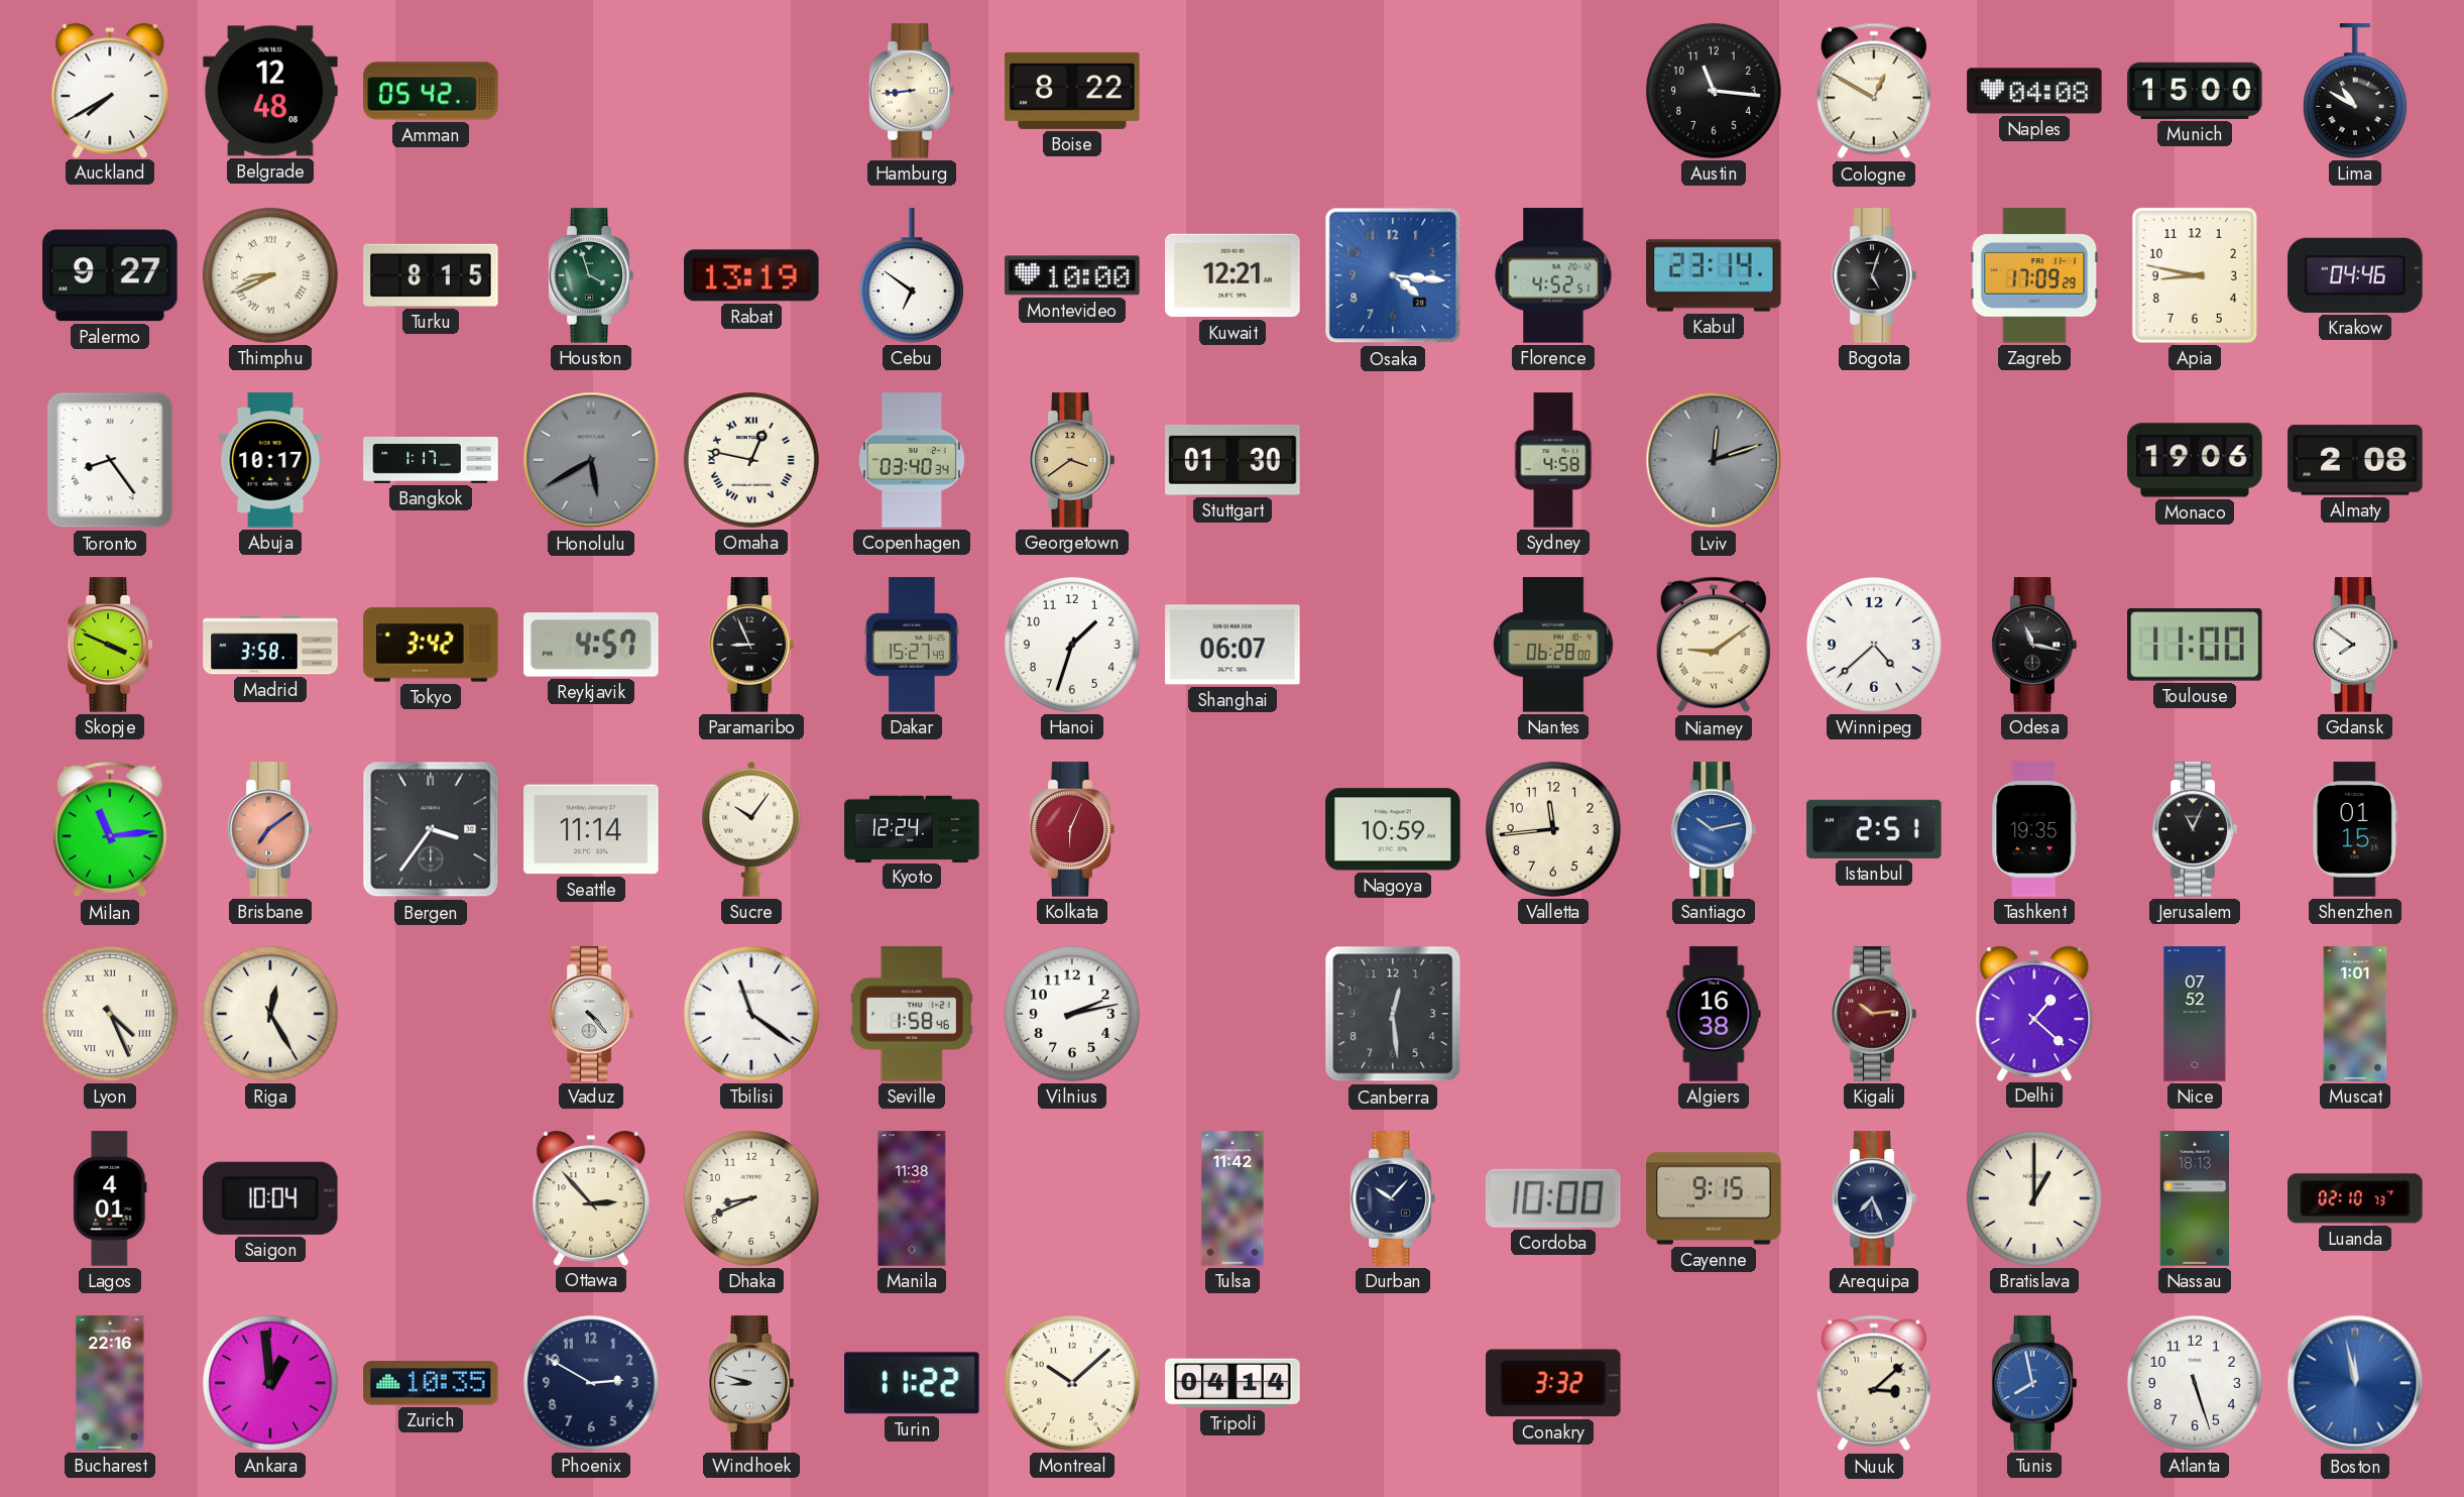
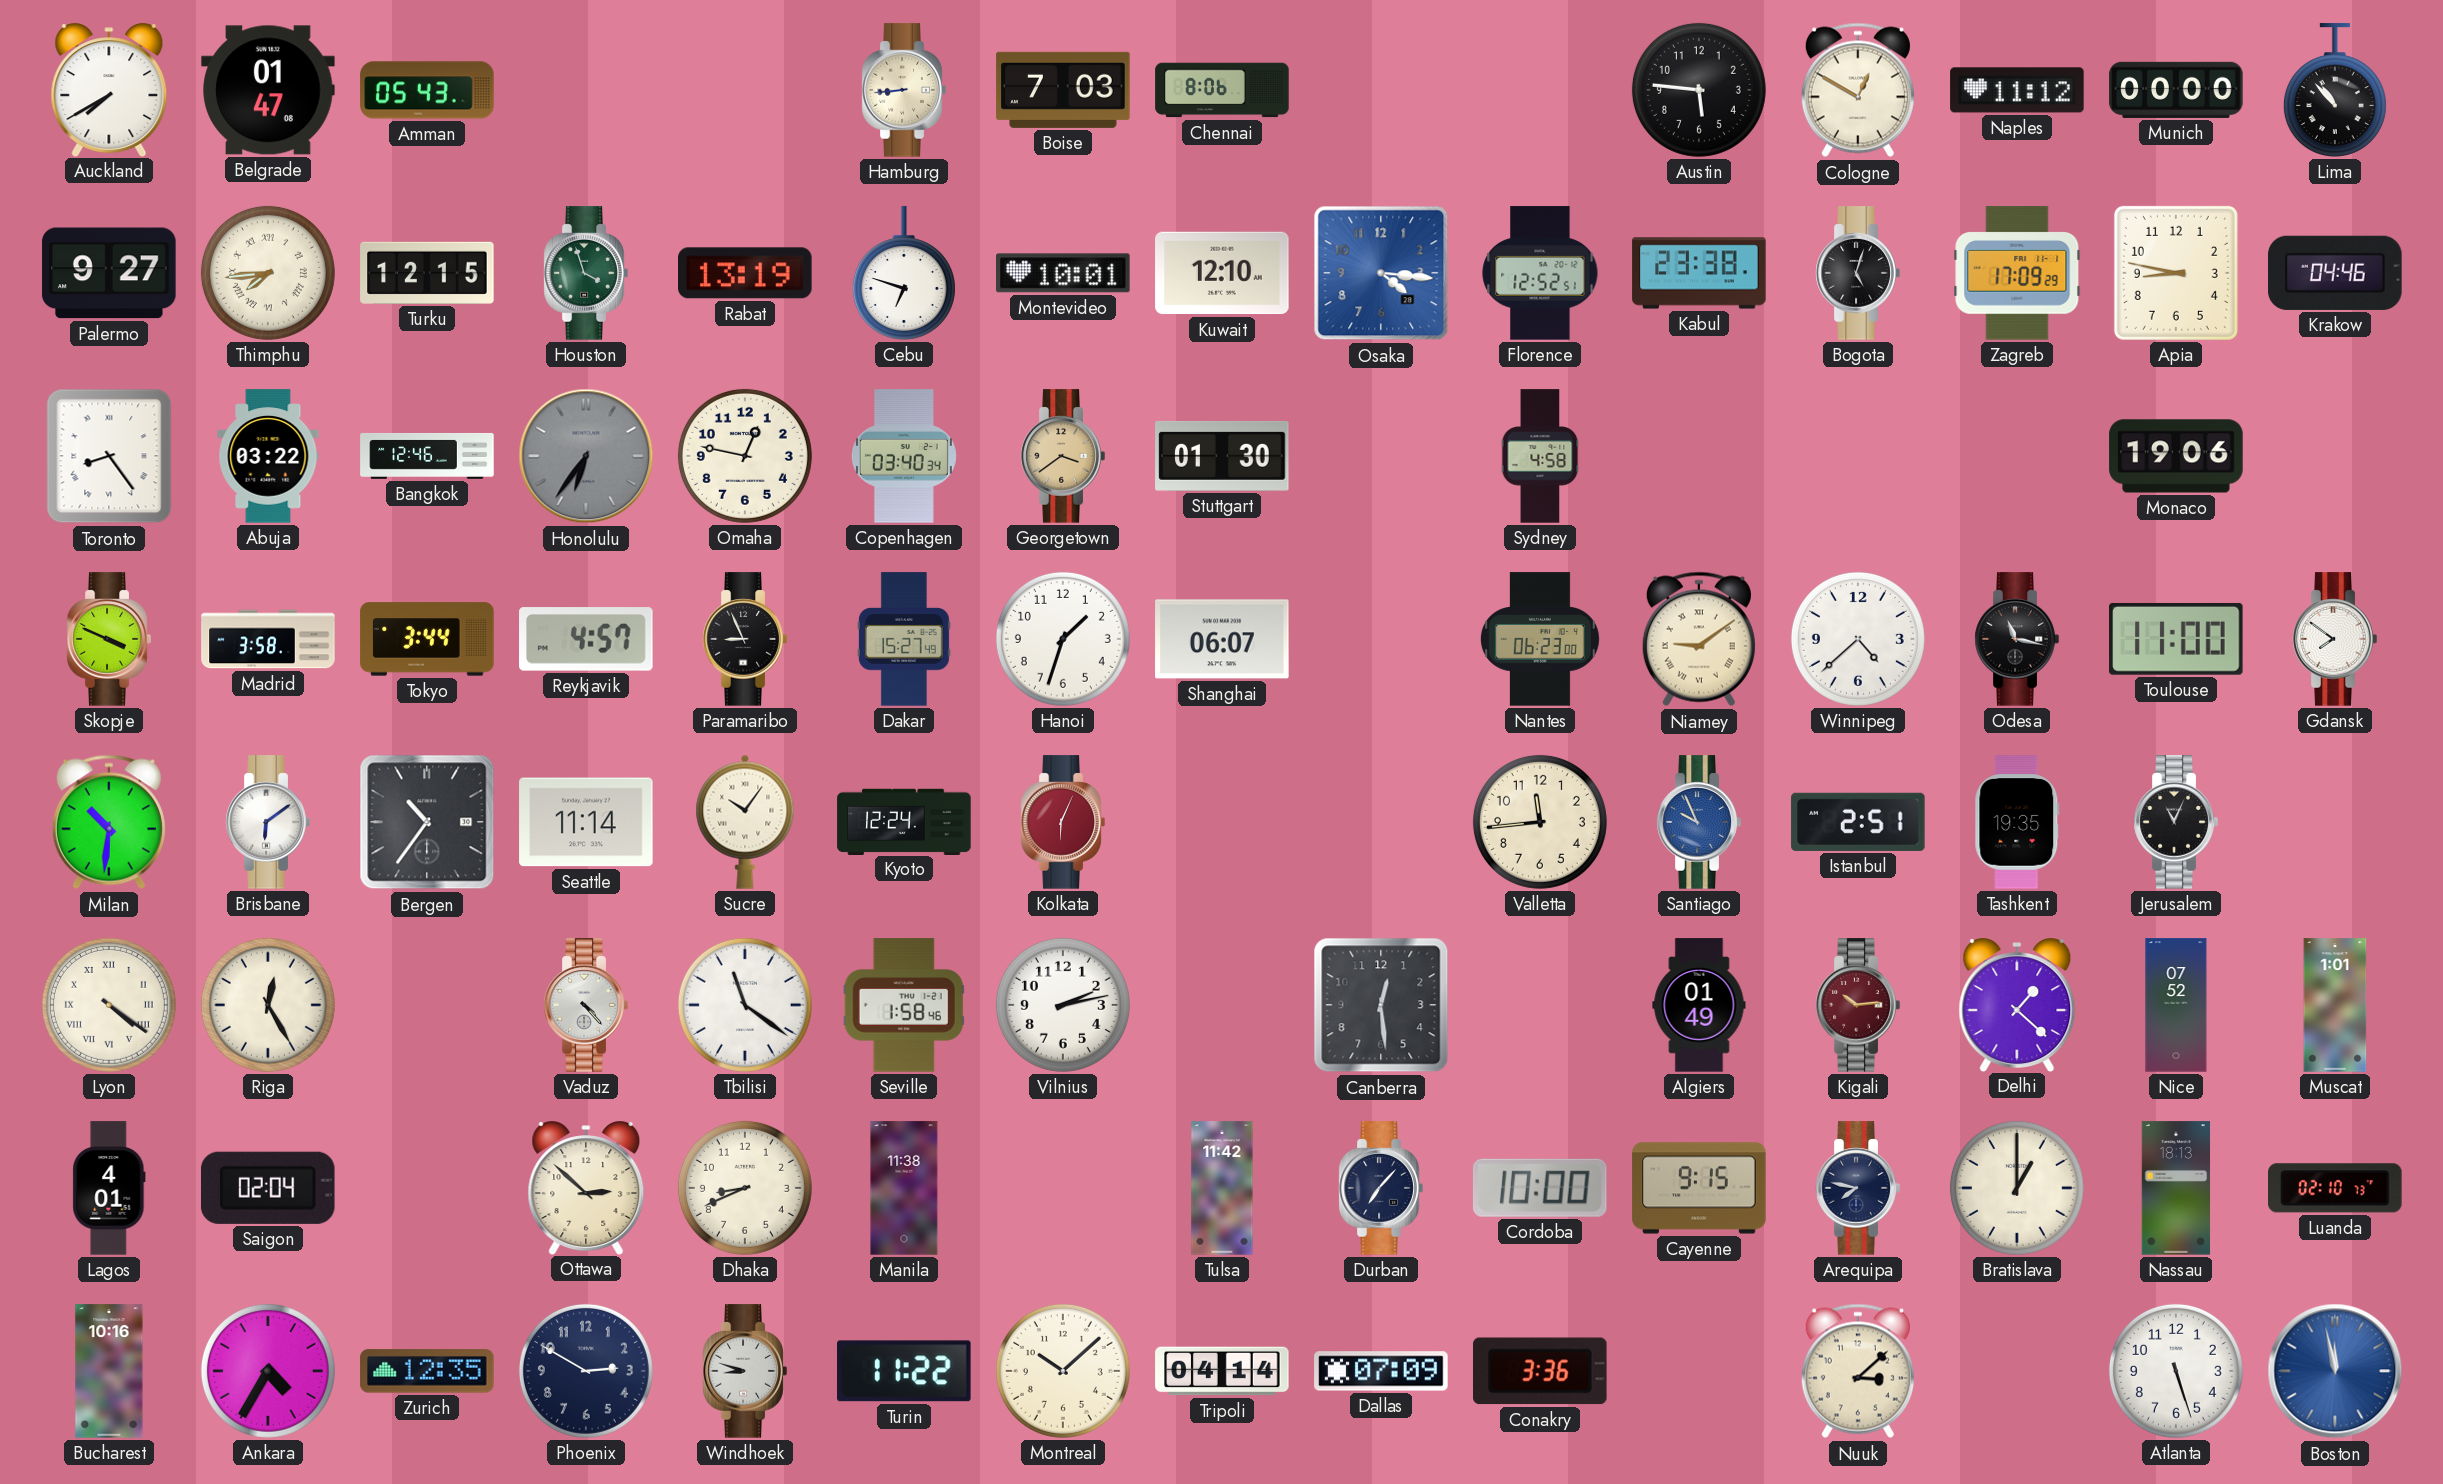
Belgrade: 12:48 -> 01:47 (268, 90)
Amman: 05:42 -> 05:43 (427, 90)
Boise: 8:22 -> 7:03 (1063, 90)
Chennai: none -> 8:06 (1222, 90)
Austin: 11:16 -> 5:46 (1699, 90)
Naples: 04:08 -> 11:12 (2017, 90)
Munich: 15:00 -> 00:00 (2176, 90)
Lima: 10:50 -> 10:53 (2335, 90)
Thimphu: 8:41 -> 7:44 (268, 273)
Turku: 8:15 -> 12:15 (427, 273)
Cebu: 6:51 -> 6:48 (904, 273)
Montevideo: 10:00 -> 10:01 (1063, 273)
Kuwait: 12:21 -> 12:10 (1222, 273)
Florence: 4:52 -> 12:52 (1540, 273)
Kabul: 23:14 -> 23:38 (1699, 273)
Abuja: 10:17 -> 03:22 (268, 456)
Bangkok: 1:17 -> 12:46 (427, 456)
Honolulu: 5:40 -> 6:36 (586, 456)
Omaha numerals: Roman -> Arabic (745, 456)
Lviv: 12:12 -> none (1714, 460)
Almaty: 2:08 -> none (2355, 460)
Tokyo: 3:42 -> 3:44 (427, 639)
Nantes: 06:28 -> 06:23 (1540, 639)
Milan: 11:14 -> 10:31 (109, 822)
Brisbane: 7:09 -> 6:09 (268, 822)
Brisbane dial: salmon -> white (268, 822)
Bergen: 3:36 -> 10:36 (427, 822)
Nagoya: 10:59 -> none (1393, 829)
Santiago: 10:13 -> 9:56 (1699, 822)
Shenzhen: 01:15 -> none (2355, 829)
Lyon: 4:26 -> 4:21 (109, 1005)
Algiers: 16:38 -> 01:49 (1699, 1005)
Saigon: 10:04 -> 02:04 (268, 1188)
Ottawa: 2:53 -> 2:52 (586, 1187)
Durban: 10:07 -> 7:07 (1381, 1188)
Arequipa: 7:26 -> 7:47 (1858, 1188)
Bucharest: 22:16 -> 10:16 (109, 1371)
Ankara: 12:59 -> 4:35 (268, 1371)
Zurich: 10:35 -> 12:35 (427, 1371)
Dallas: none -> 07:09 (1381, 1371)
Conakry: 3:32 -> 3:36 (1541, 1371)
Tunis: 7:58 -> none (2034, 1383)
